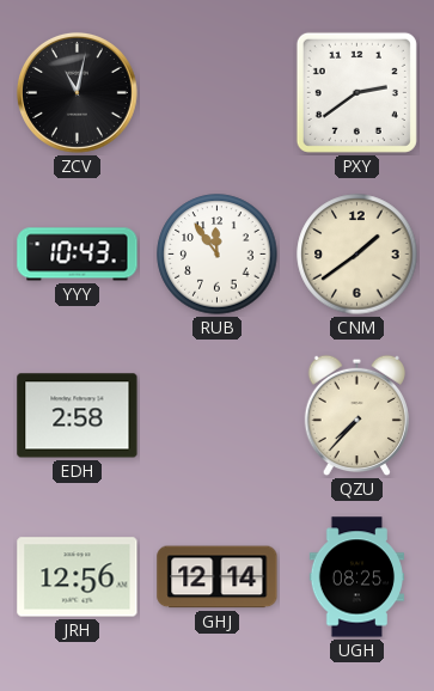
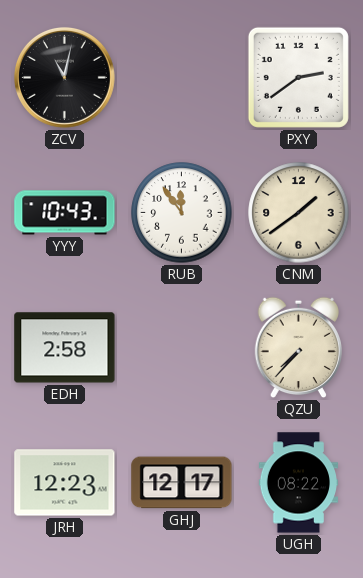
JRH: 12:56 -> 12:23 (65, 483)
GHJ: 12:14 -> 12:17 (182, 483)
UGH: 08:25 -> 08:22 (299, 483)
